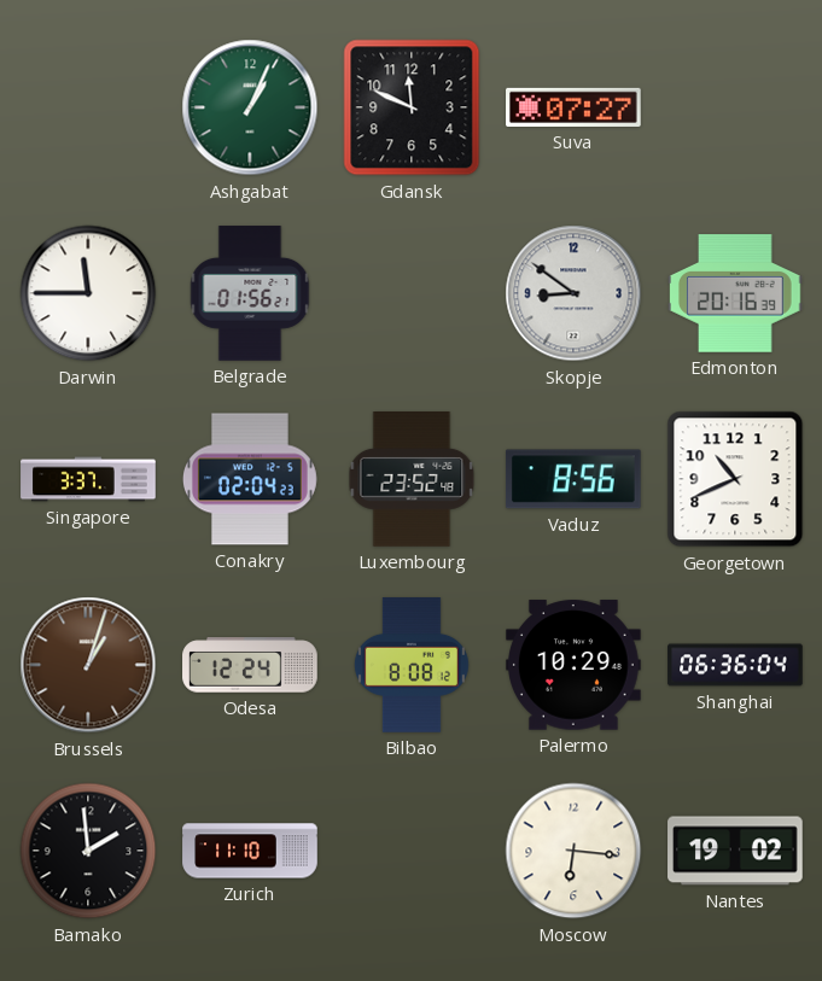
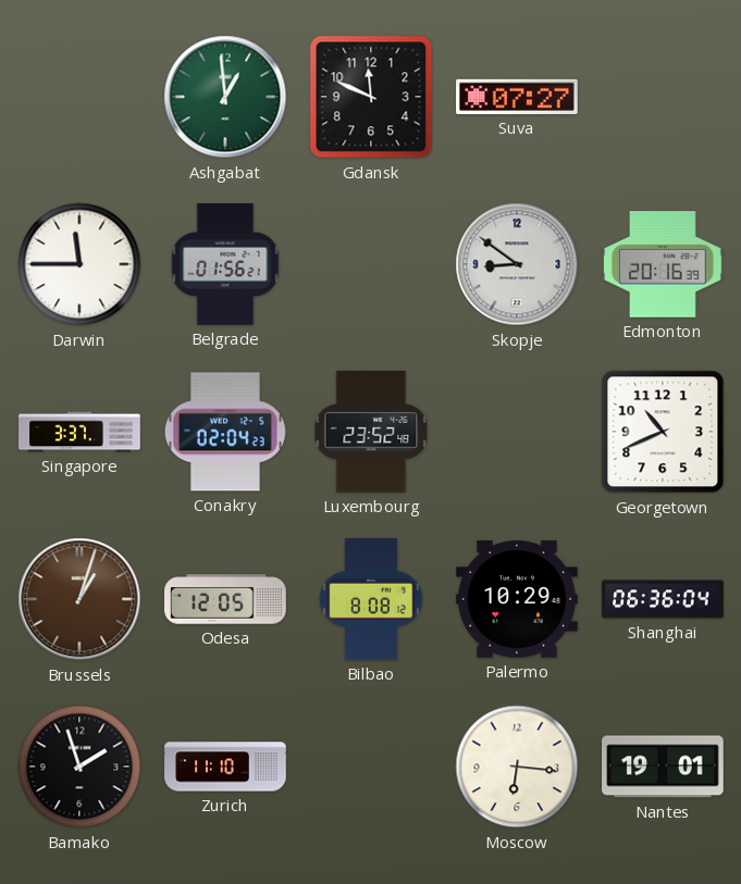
Ashgabat: 1:04 -> 12:59 (225, 97)
Vaduz: 8:56 -> none (573, 479)
Odesa: 12:24 -> 12:05 (225, 599)
Bamako: 1:59 -> 1:57 (79, 767)
Nantes: 19:02 -> 19:01 (663, 767)
